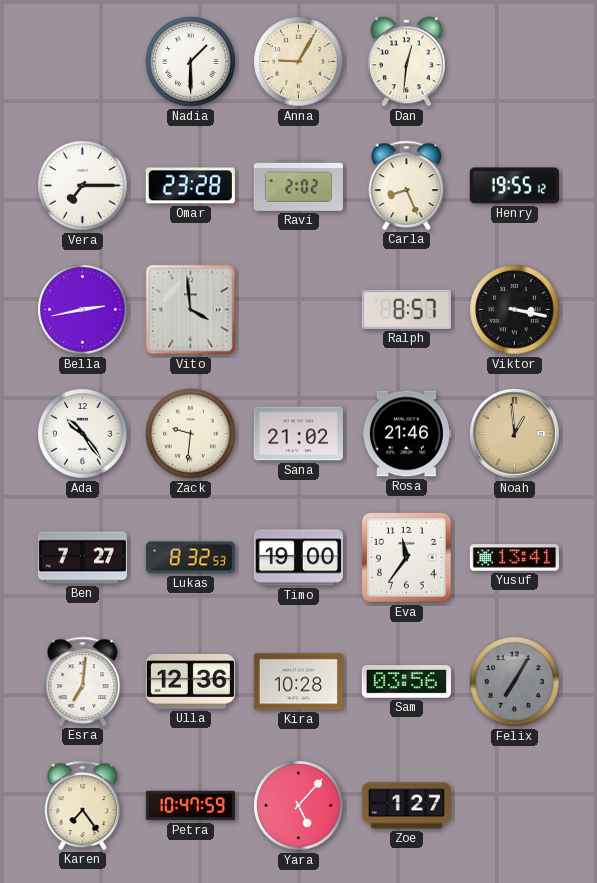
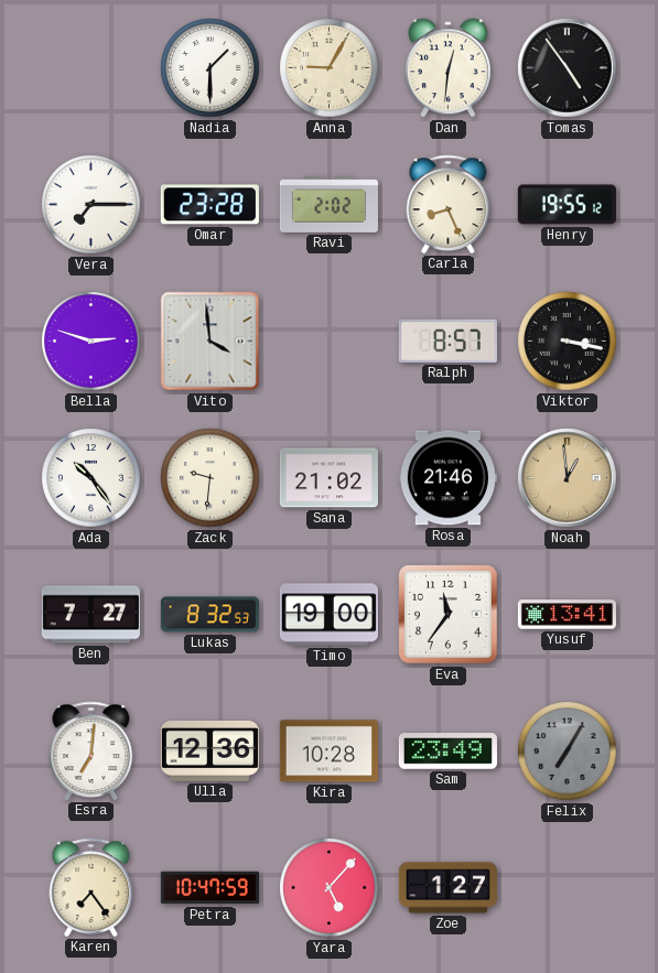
Tomas: none -> 4:54 (568, 68)
Bella: 2:43 -> 2:48 (91, 342)
Sam: 03:56 -> 23:49 (447, 752)
